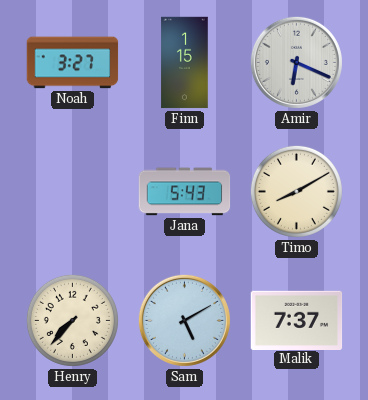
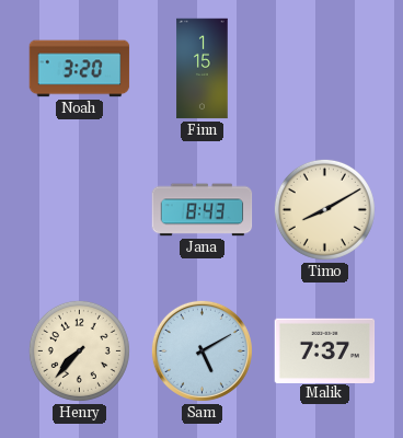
Noah: 3:27 -> 3:20 (80, 69)
Amir: 6:19 -> none (296, 62)
Jana: 5:43 -> 8:43 (203, 210)
